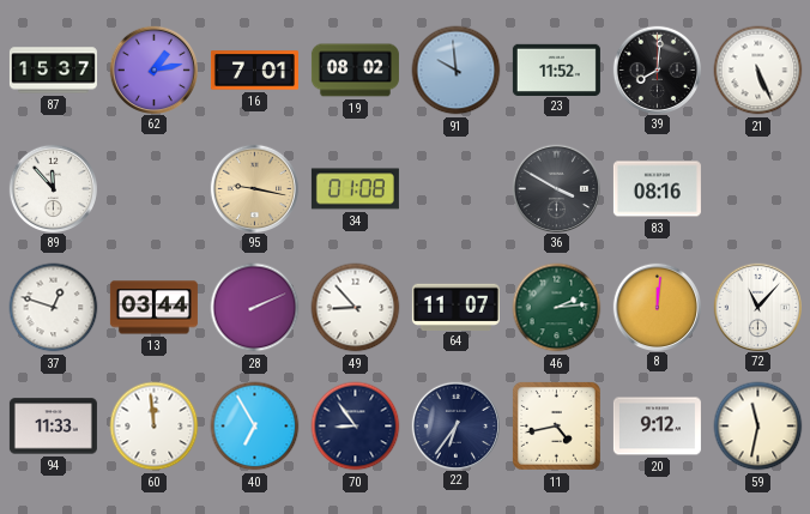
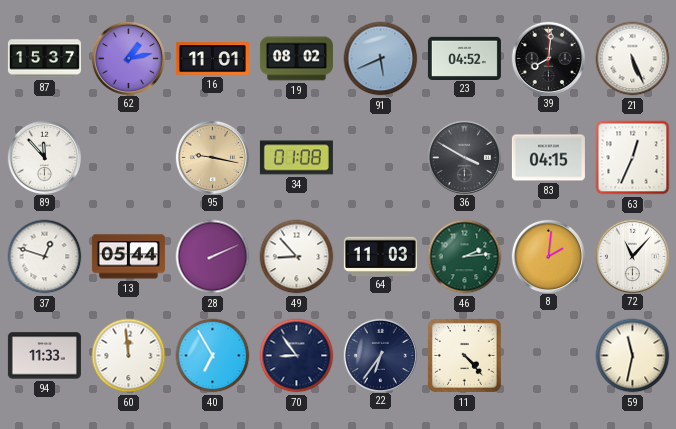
16: 7:01 -> 11:01 (212, 59)
91: 9:59 -> 5:41 (381, 59)
23: 11:52 -> 04:52 (464, 58)
83: 08:16 -> 04:15 (548, 158)
63: none -> 12:34 (633, 158)
13: 03:44 -> 05:44 (128, 257)
64: 11:07 -> 11:03 (380, 256)
8: 12:01 -> 2:01 (548, 256)
11: 4:43 -> 4:23 (464, 355)
20: 9:12 -> none (657, 427)
